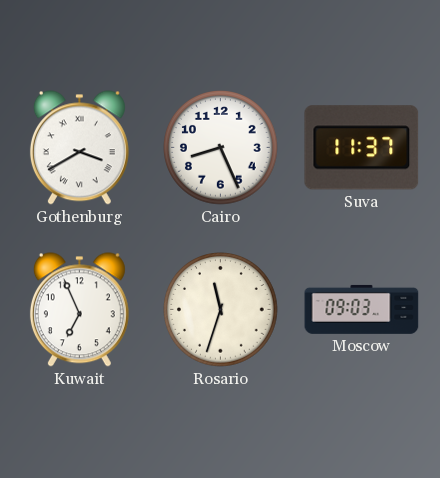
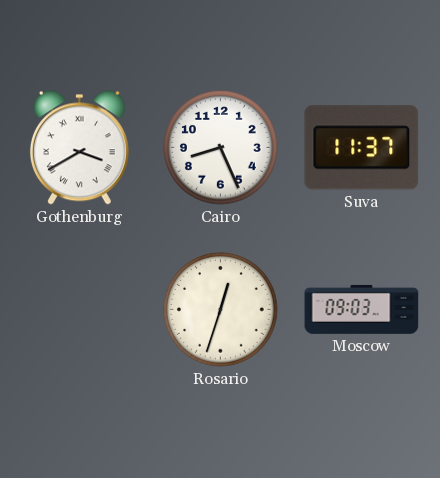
Kuwait: 6:56 -> none (79, 310)
Rosario: 11:33 -> 12:33 (221, 310)
